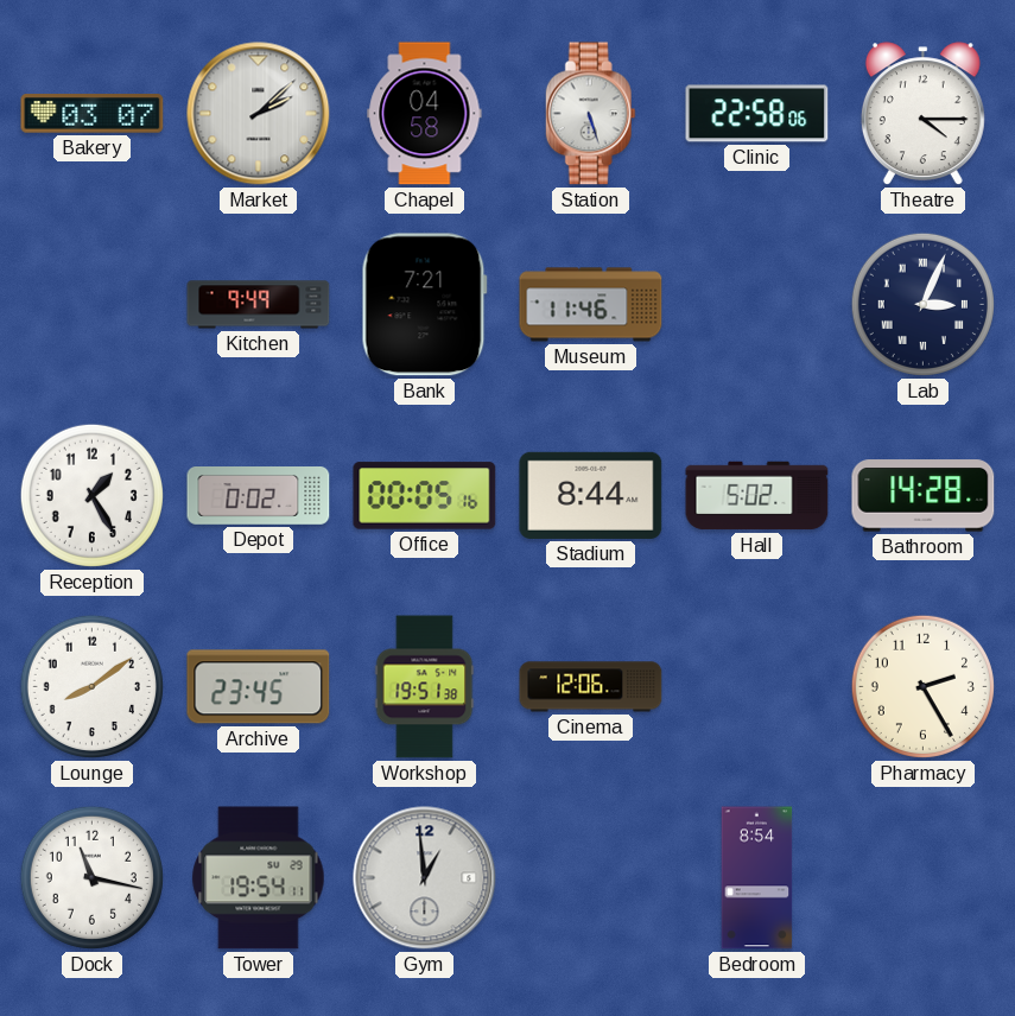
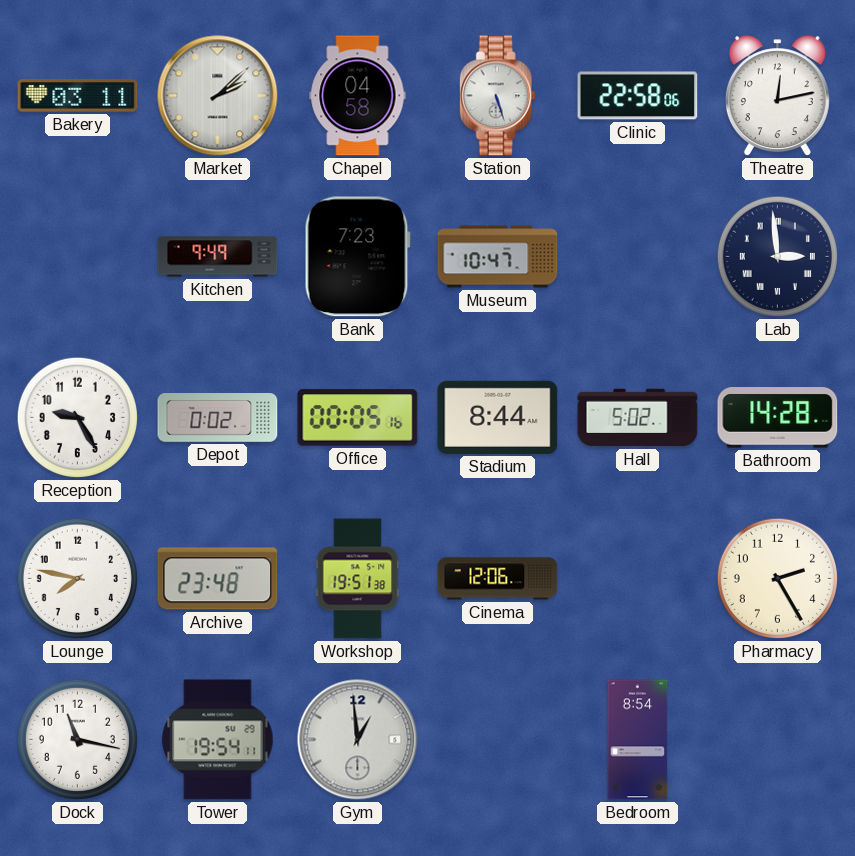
Bakery: 03:07 -> 03:11 (78, 96)
Theatre: 4:15 -> 12:13 (777, 96)
Bank: 7:21 -> 7:23 (357, 257)
Museum: 11:46 -> 10:47 (498, 257)
Lab: 3:04 -> 2:59 (777, 256)
Reception: 1:25 -> 9:25 (77, 417)
Lounge: 8:09 -> 7:47 (77, 578)
Archive: 23:45 -> 23:48 (218, 579)
